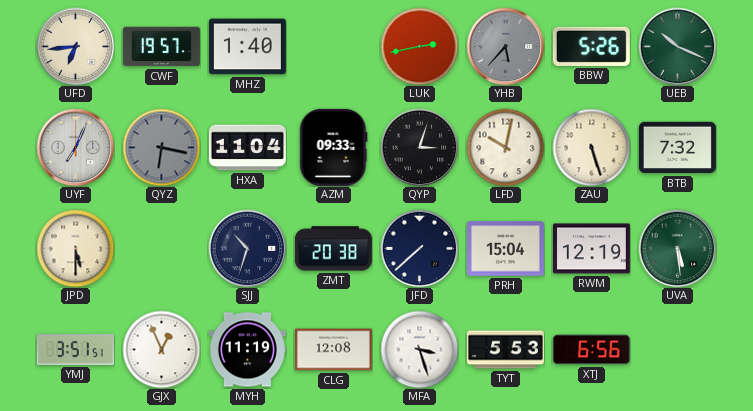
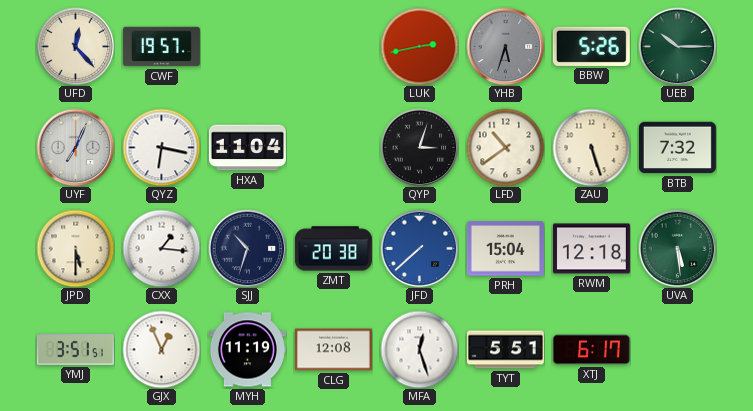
UFD: 6:44 -> 12:23 (75, 46)
MHZ: 1:40 -> none (247, 47)
YHB: 5:37 -> 5:33 (505, 46)
UEB: 10:19 -> 10:15 (677, 46)
QYZ dial: grey -> white (161, 147)
AZM: 09:33 -> none (334, 147)
LFD: 10:02 -> 10:39 (505, 147)
CXX: none -> 1:16 (161, 248)
JFD dial: navy -> blue (419, 248)
RWM: 12:19 -> 12:18 (591, 249)
MFA: 3:27 -> 12:27 (419, 349)
TYT: 5:53 -> 5:51 (505, 350)
XTJ: 6:56 -> 6:17 (591, 350)
